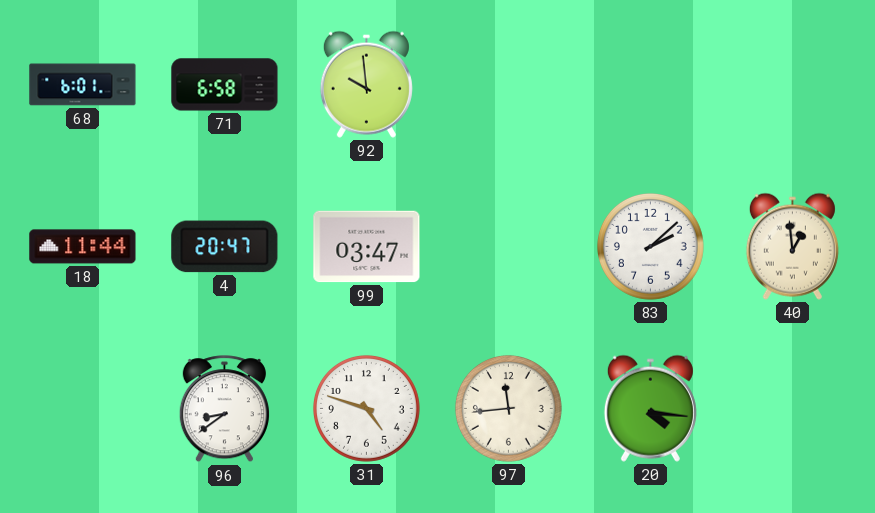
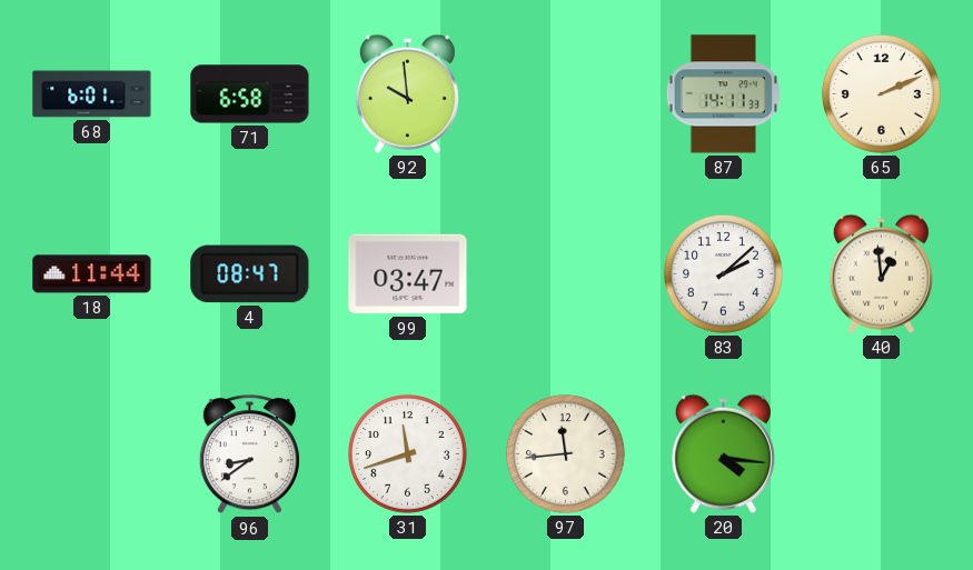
87: none -> 14:11 (723, 94)
65: none -> 2:11 (881, 93)
4: 20:47 -> 08:47 (250, 274)
31: 4:48 -> 11:42 (407, 453)
